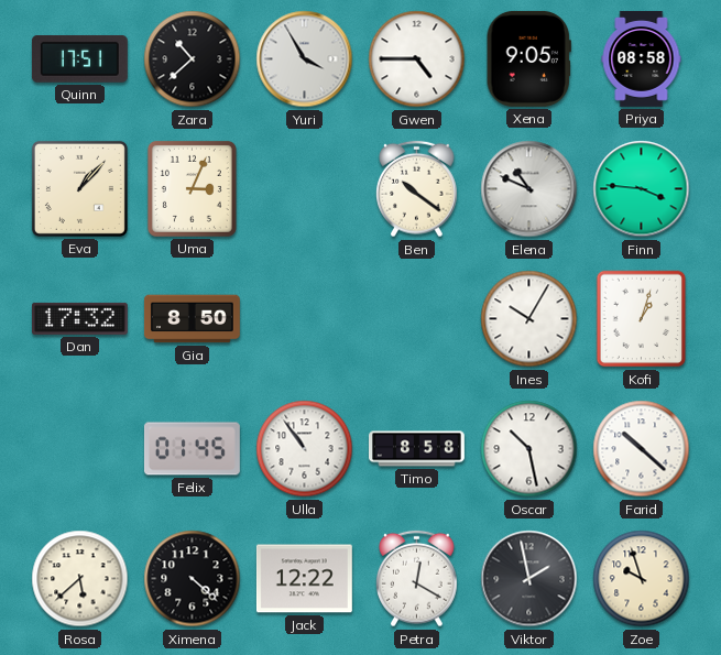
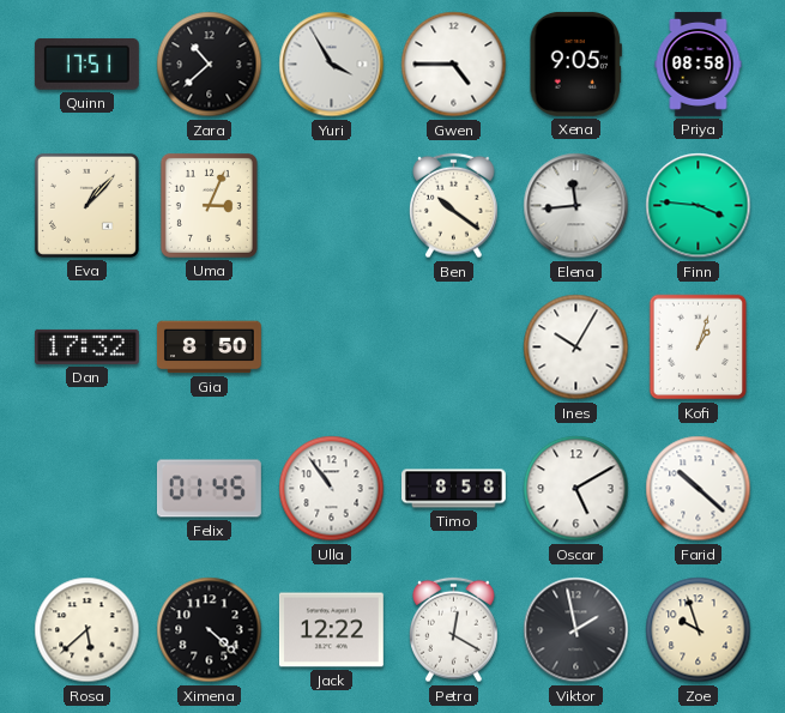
Elena: 10:49 -> 11:44 (576, 206)
Oscar: 10:28 -> 5:10 (576, 489)
